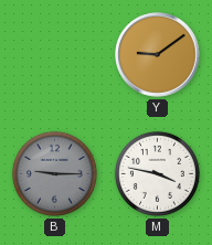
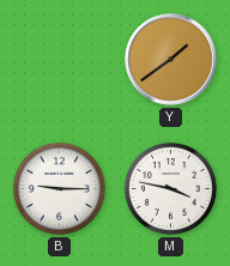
Y: 9:09 -> 1:39 (171, 60)
B dial: grey -> white (59, 188)
